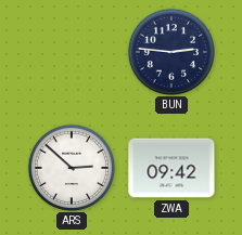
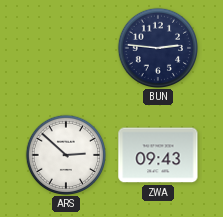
ZWA: 09:42 -> 09:43 (158, 155)
